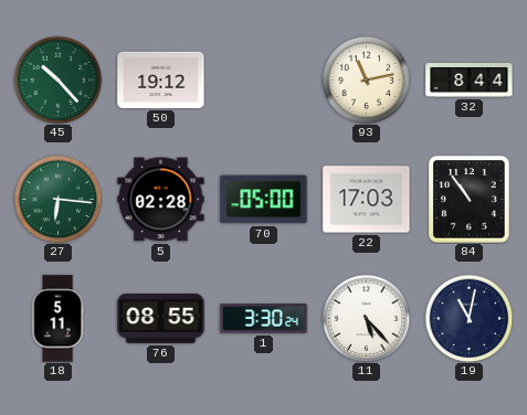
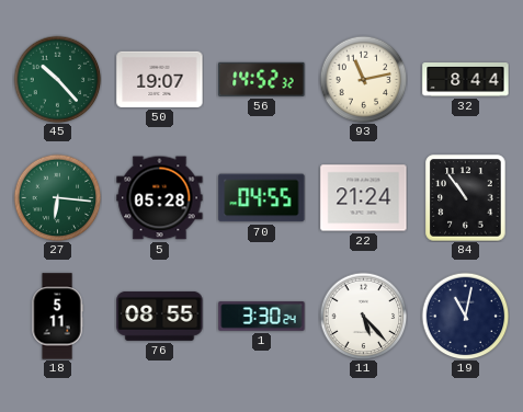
50: 19:12 -> 19:07 (160, 79)
56: none -> 14:52 (262, 79)
5: 02:28 -> 05:28 (160, 198)
70: 05:00 -> 04:55 (262, 198)
22: 17:03 -> 21:24 (364, 198)
